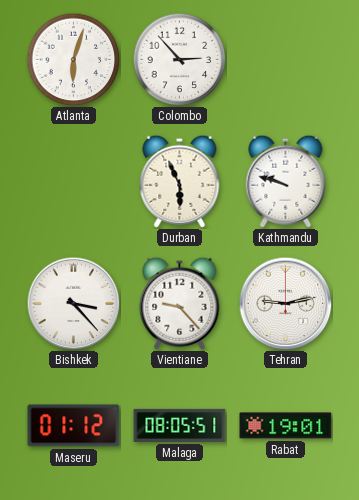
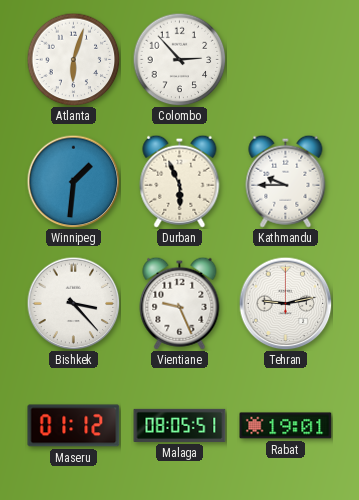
Winnipeg: none -> 1:31 (73, 181)
Kathmandu: 9:48 -> 9:45 (286, 181)
Vientiane: 9:23 -> 9:26 (180, 303)
